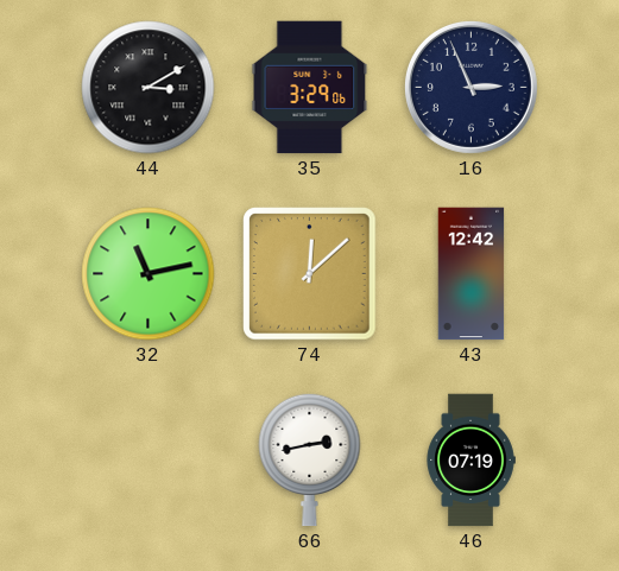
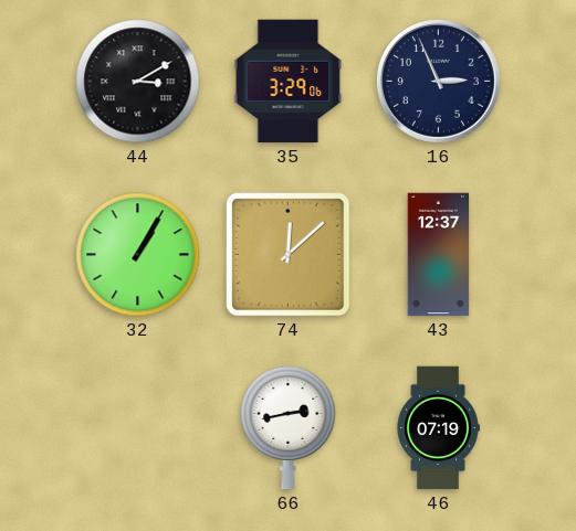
32: 11:13 -> 1:05 (138, 255)
43: 12:42 -> 12:37 (439, 255)
